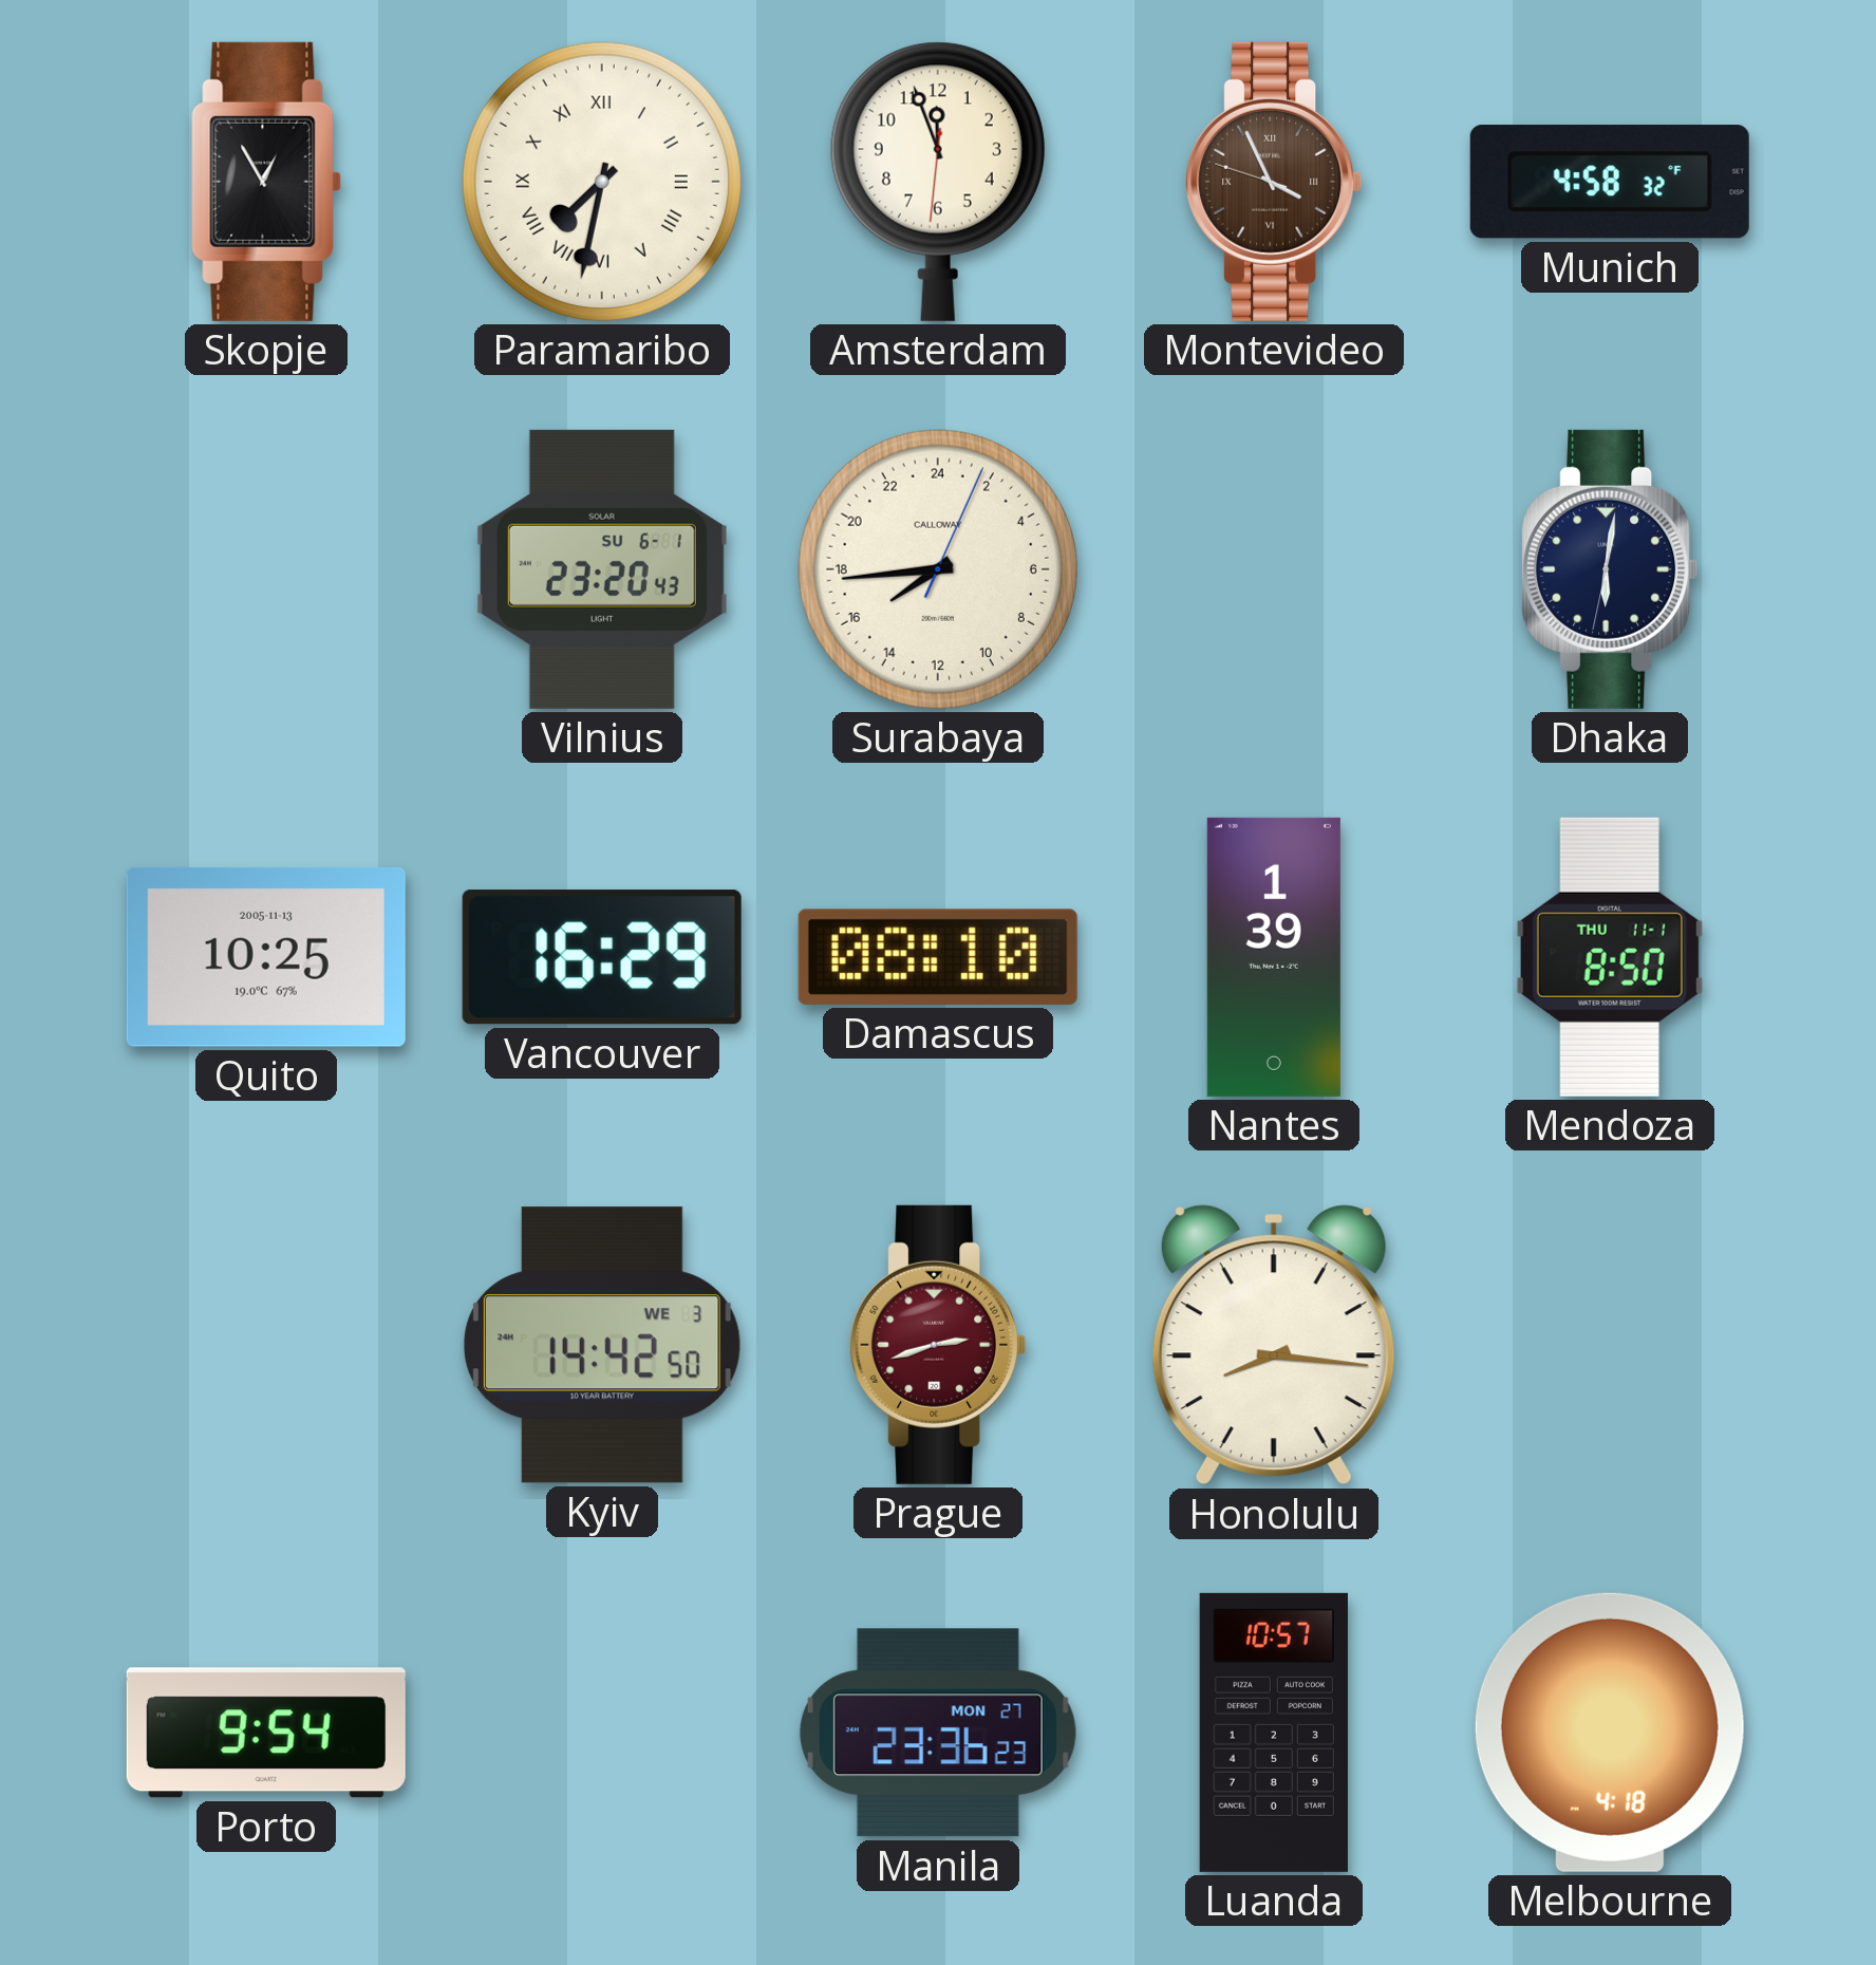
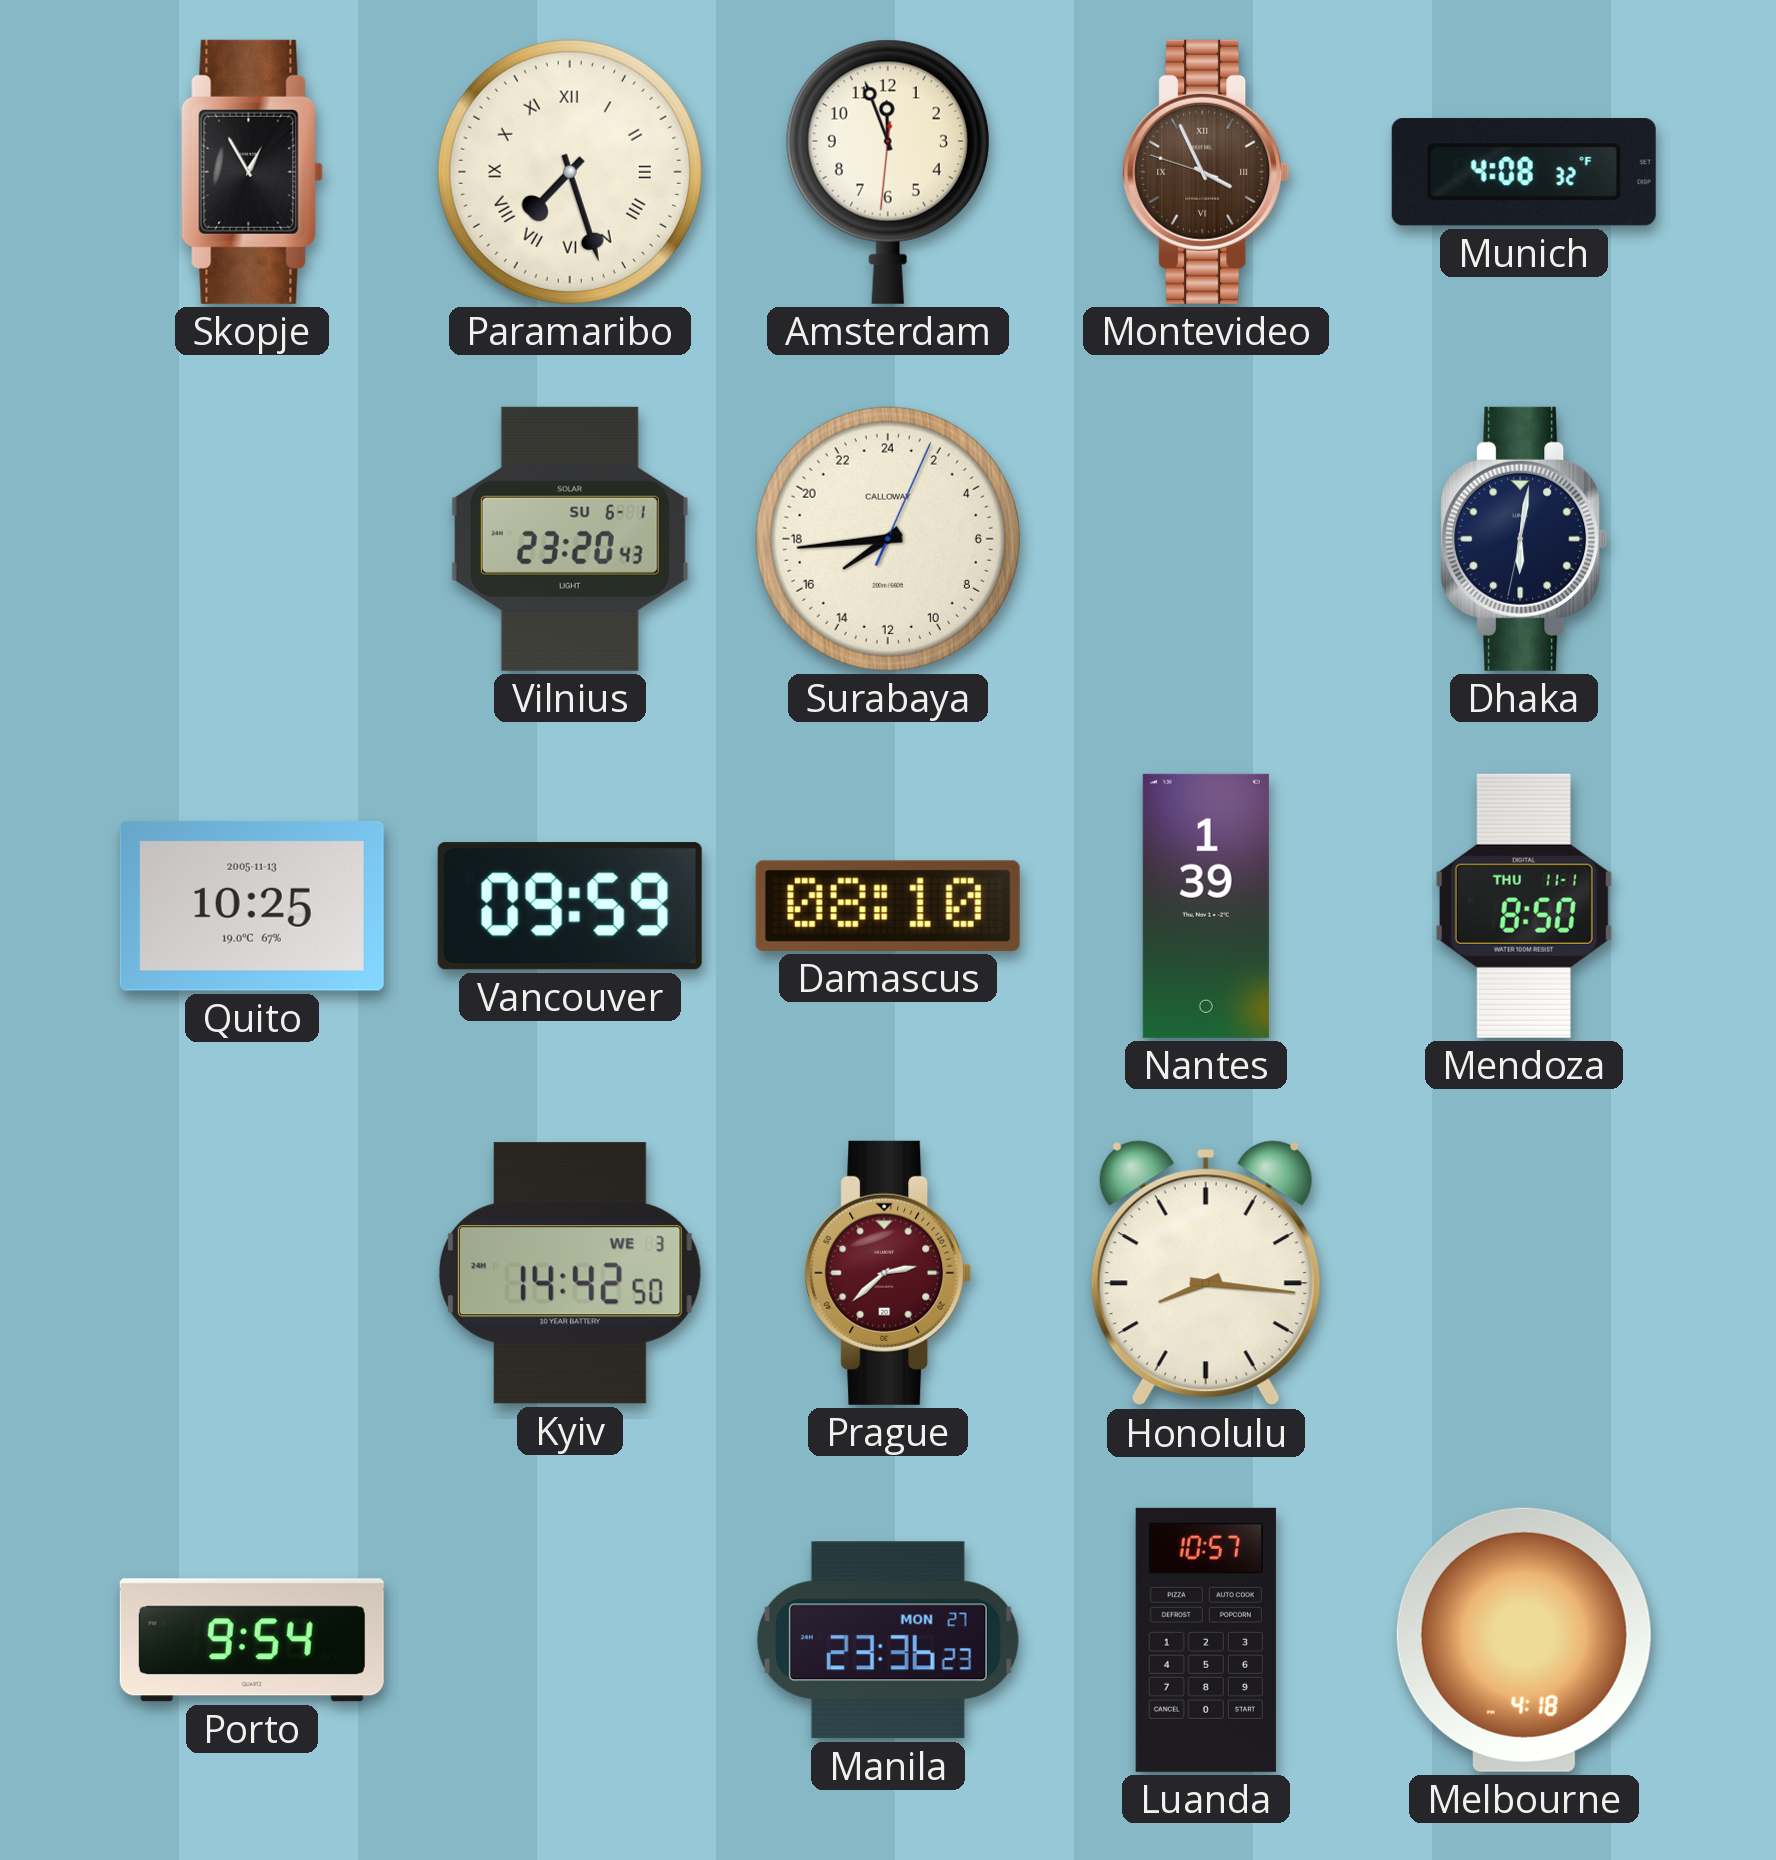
Paramaribo: 7:32 -> 7:27 (570, 172)
Munich: 4:58 -> 4:08 (1524, 172)
Vancouver: 16:29 -> 09:59 (570, 906)
Prague: 2:42 -> 2:38 (888, 1273)
